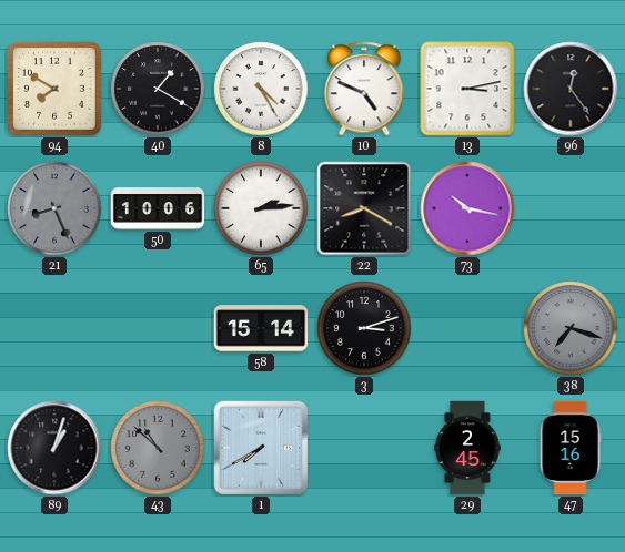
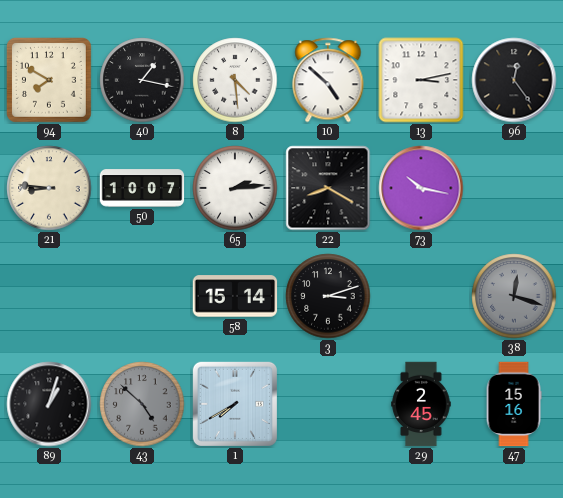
40: 1:20 -> 1:17 (142, 80)
8: 4:25 -> 4:29 (235, 80)
10: 4:49 -> 4:52 (328, 80)
21: 8:26 -> 8:46 (49, 188)
21 dial: grey -> cream (49, 188)
50: 10:06 -> 10:07 (142, 188)
38: 7:18 -> 12:18 (514, 296)
43: 10:52 -> 4:52 (142, 404)
